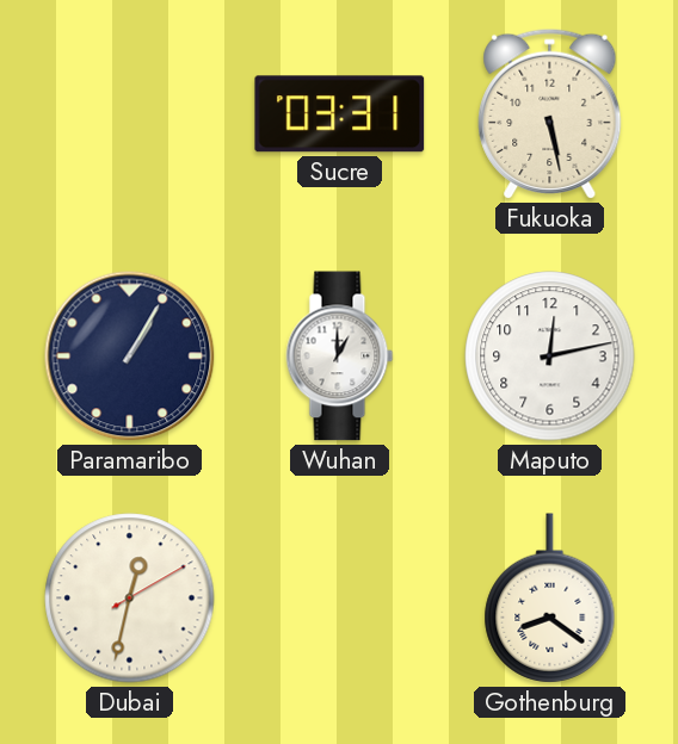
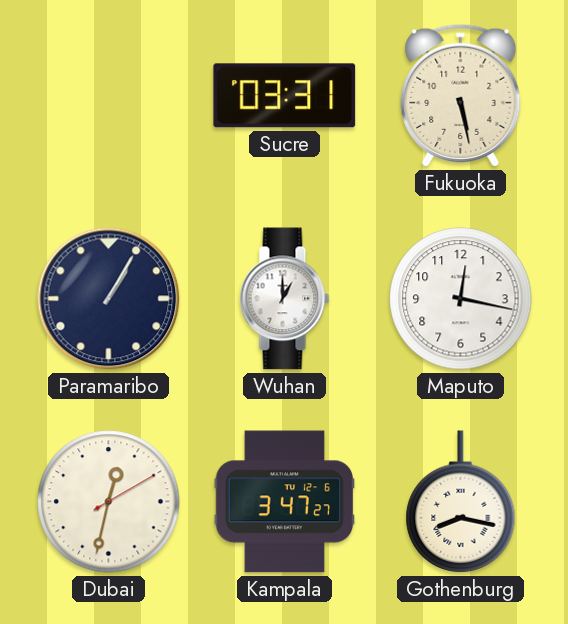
Maputo: 12:13 -> 12:17 (461, 299)
Kampala: none -> 3:47 (285, 502)
Gothenburg: 8:21 -> 8:17 (461, 502)
